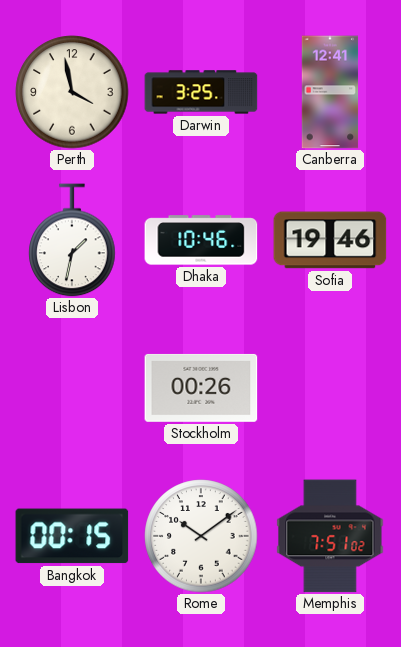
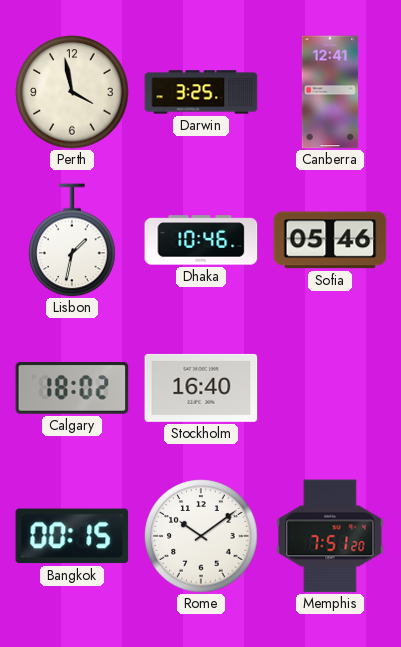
Sofia: 19:46 -> 05:46 (330, 240)
Calgary: none -> 18:02 (72, 389)
Stockholm: 00:26 -> 16:40 (201, 388)
Memphis: 7:51:02 -> 7:51:20 (330, 536)
